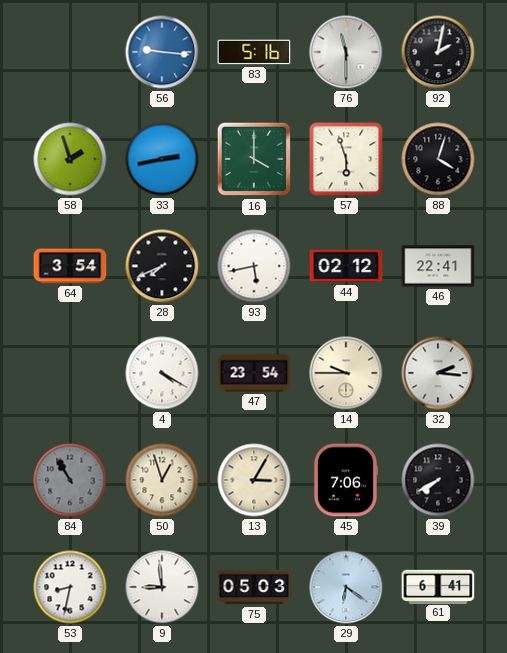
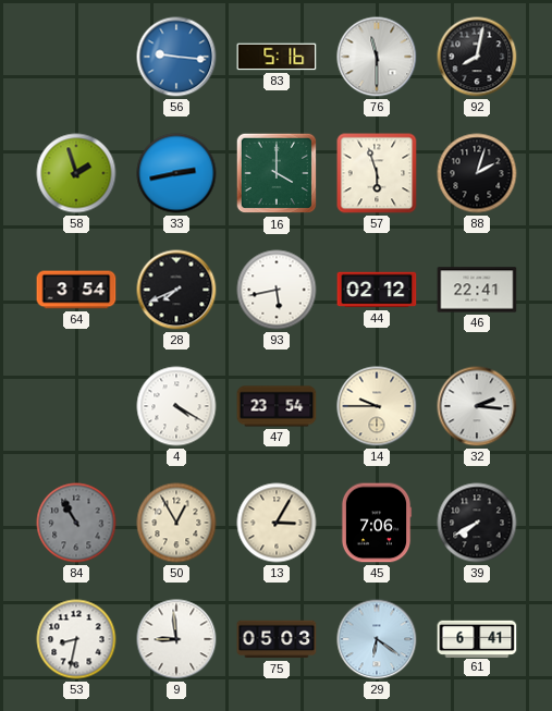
92: 2:02 -> 8:02 (477, 57)
88: 4:03 -> 2:03 (477, 173)
50: 12:57 -> 12:55 (176, 523)
